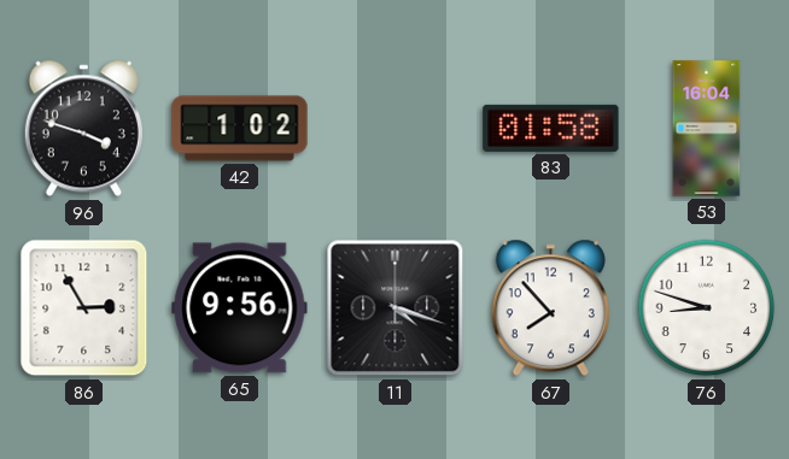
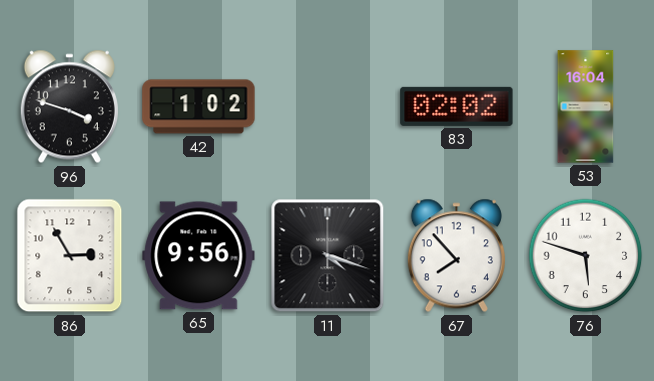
83: 01:58 -> 02:02 (457, 106)
76: 8:48 -> 5:48 (586, 256)
